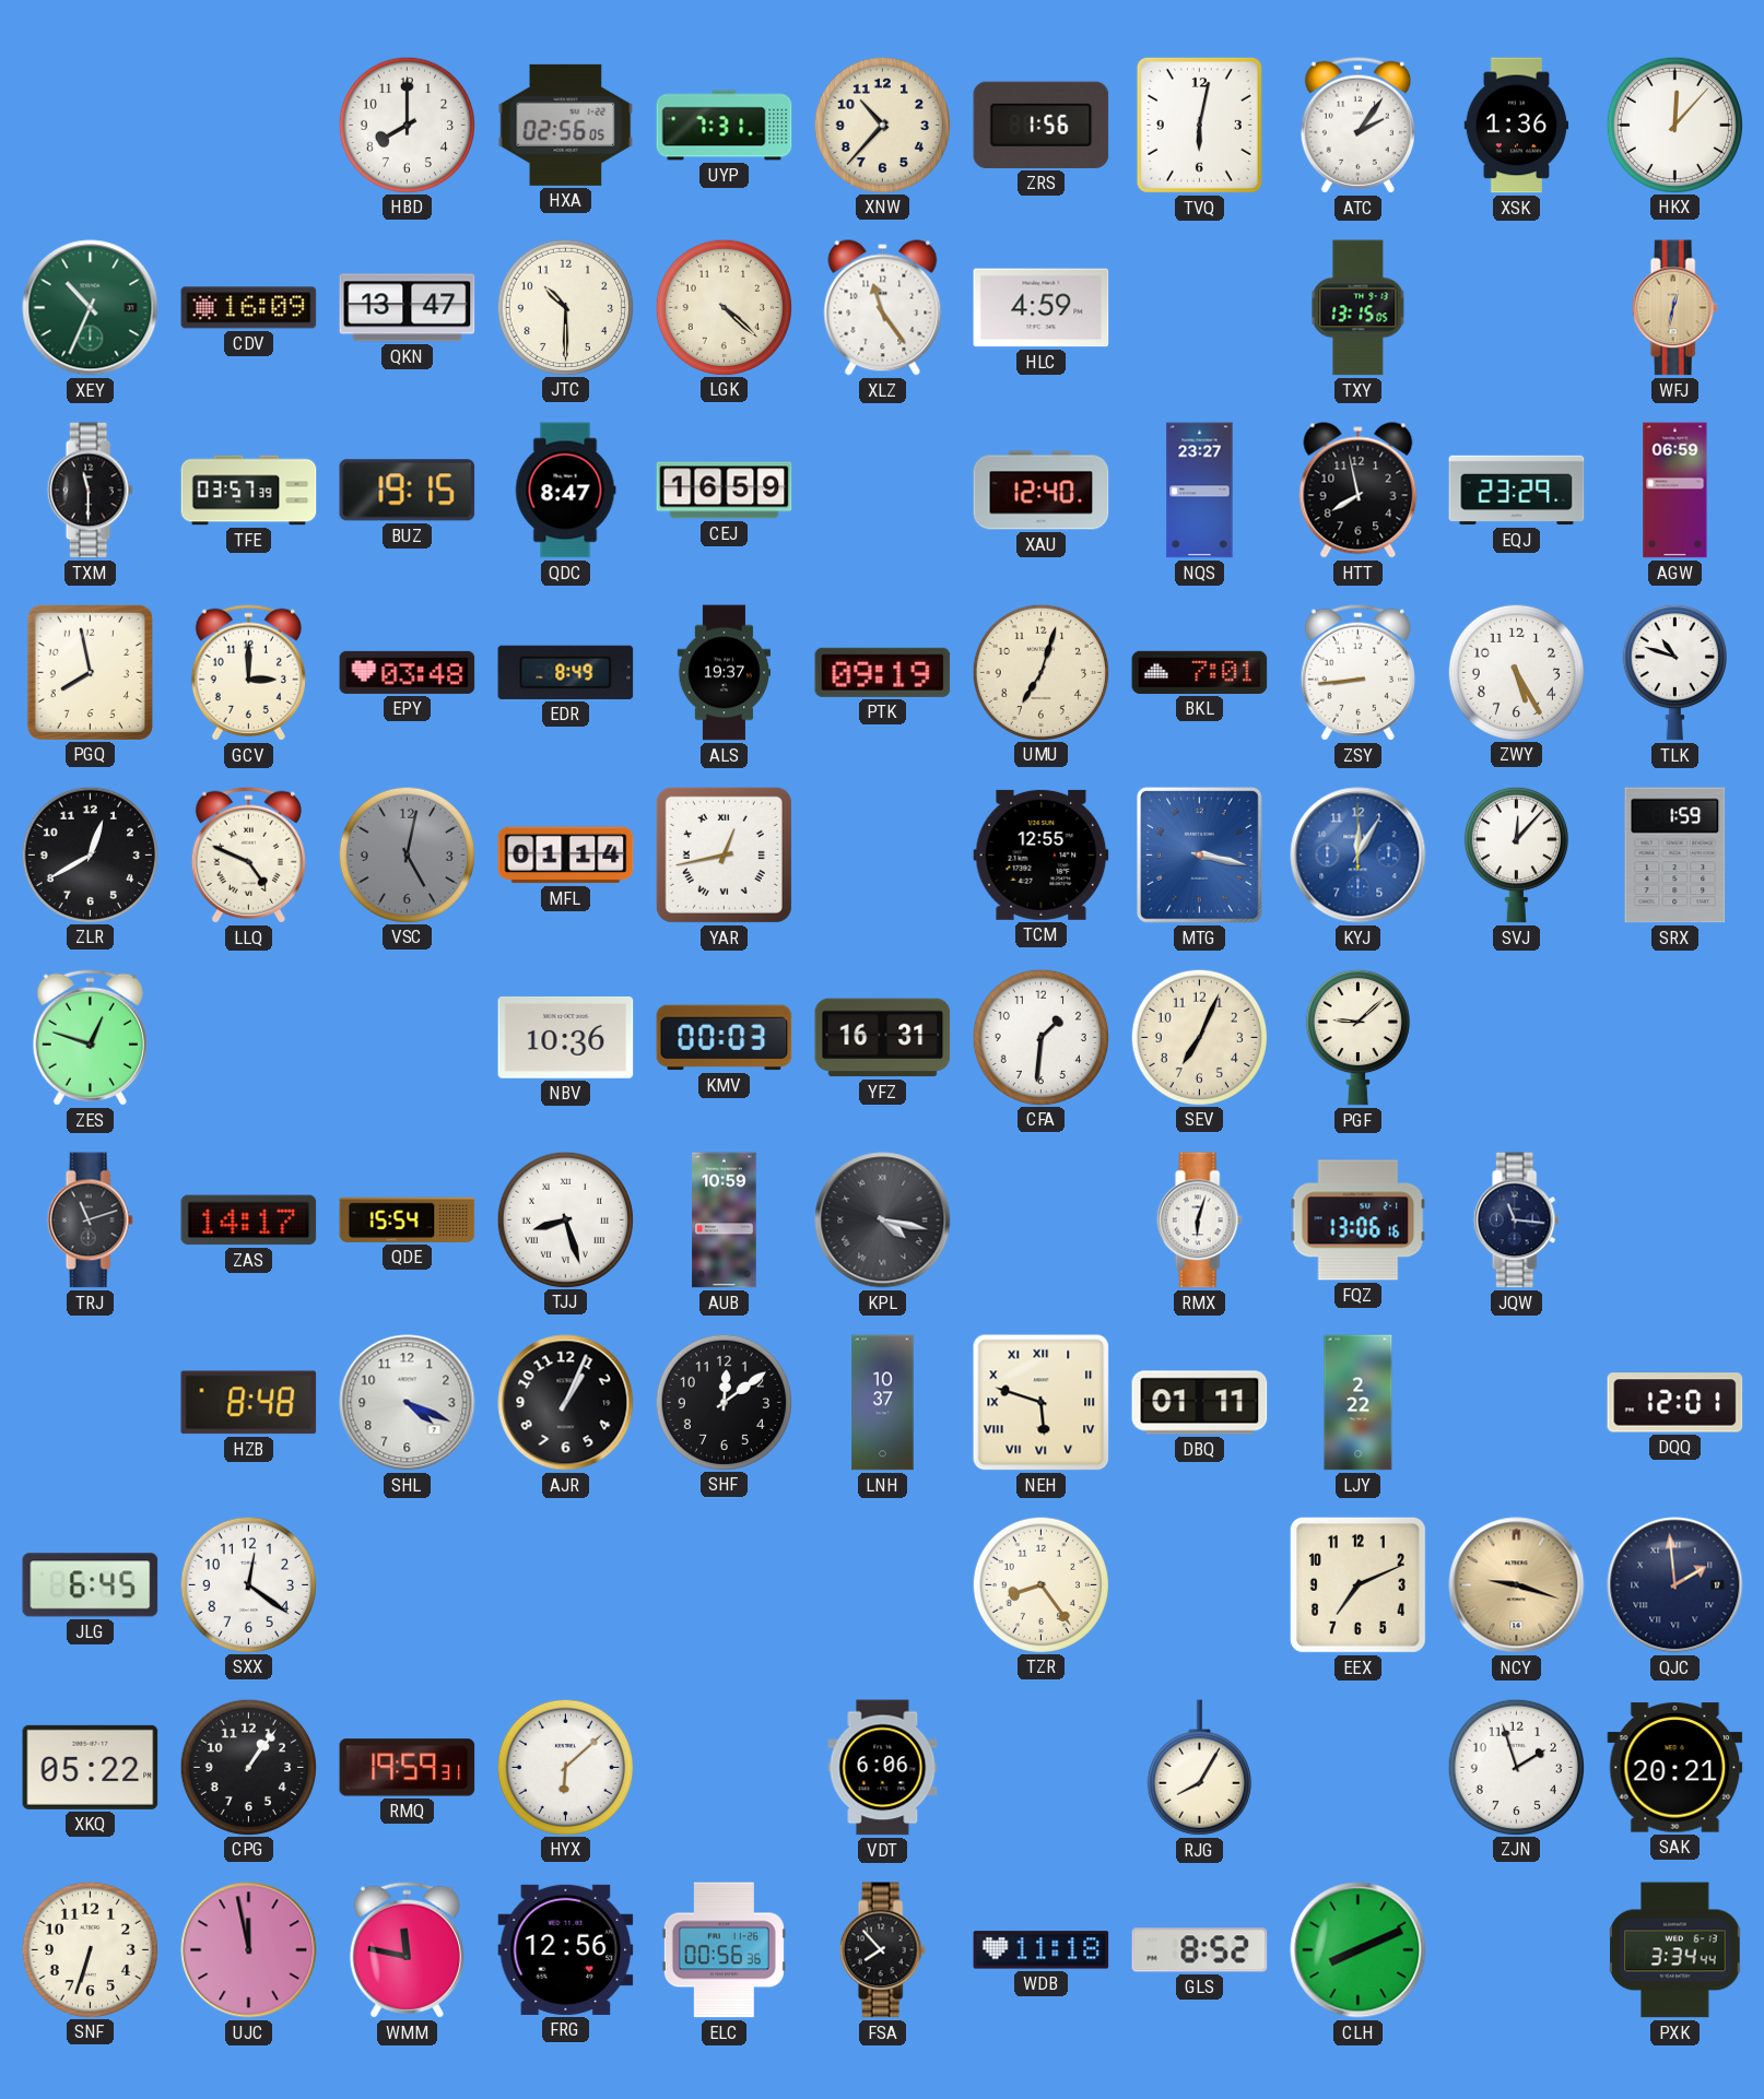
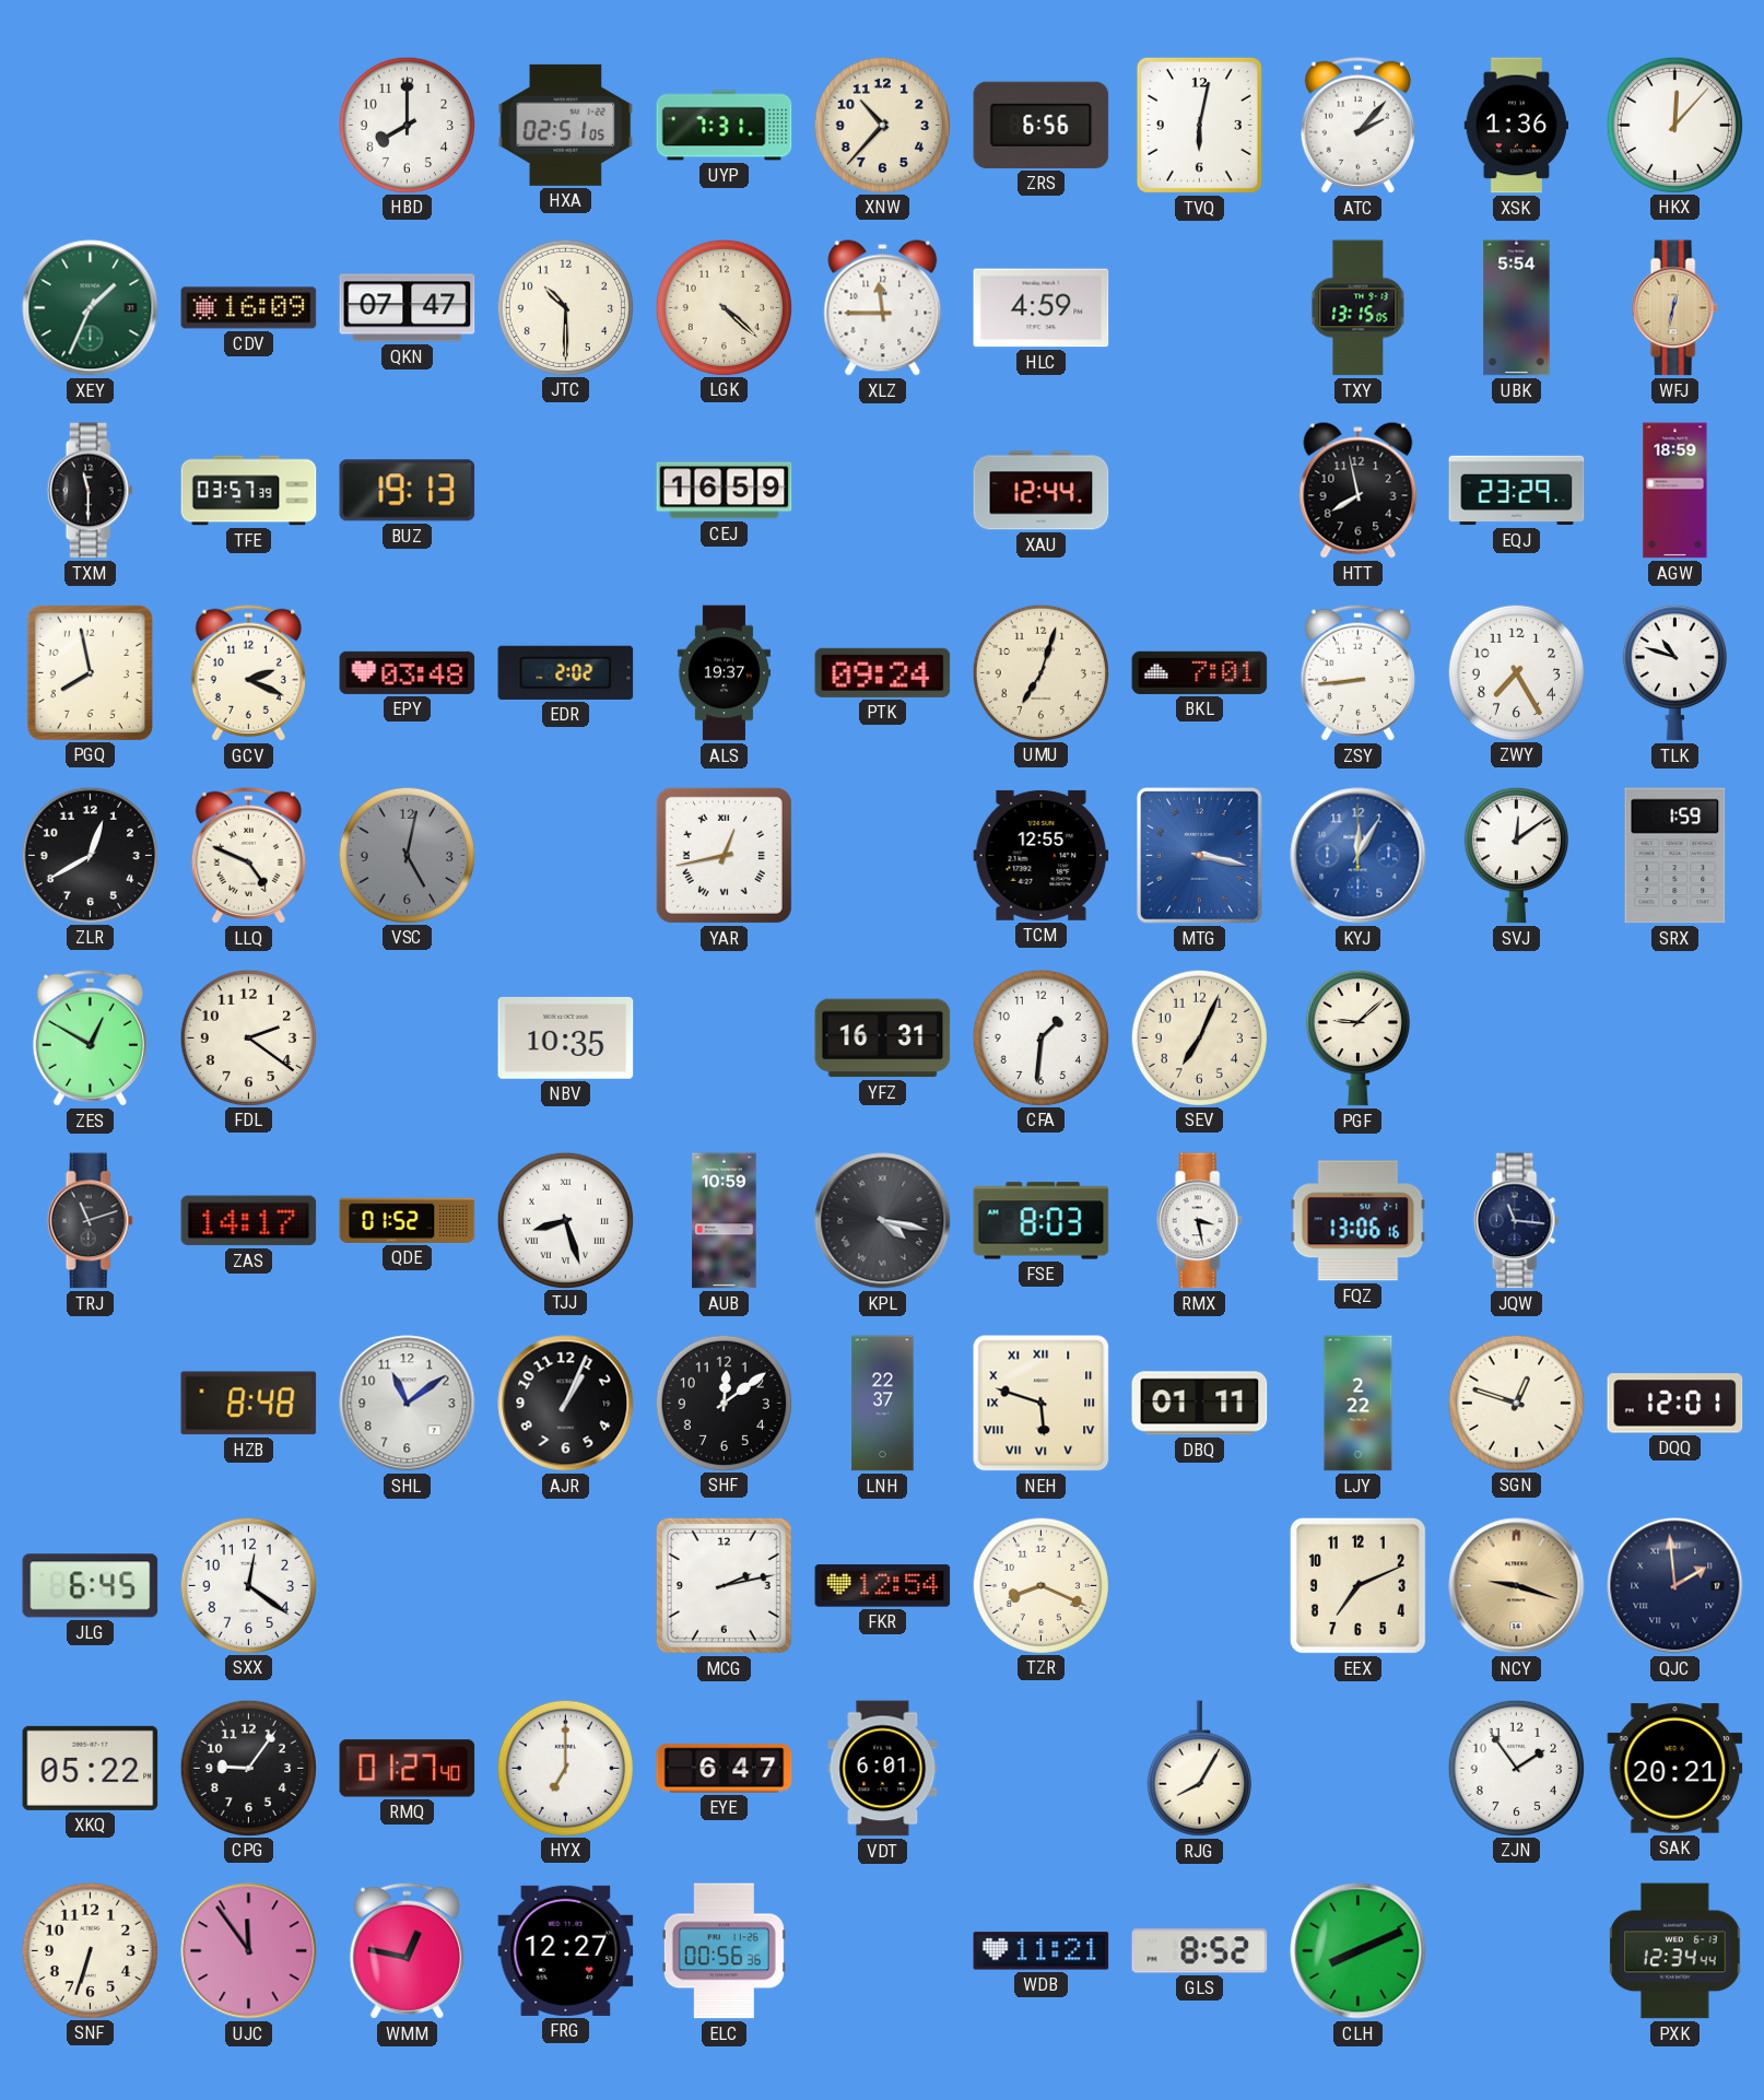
HXA: 02:56 -> 02:51 (566, 125)
ZRS: 1:56 -> 6:56 (1042, 125)
ATC: 2:06 -> 2:07 (1357, 125)
XEY: 10:34 -> 1:34 (91, 308)
QKN: 13:47 -> 07:47 (408, 308)
XLZ: 11:24 -> 11:45 (883, 308)
UBK: none -> 5:54 (1517, 308)
BUZ: 19:15 -> 19:13 (408, 491)
QDC: 8:47 -> none (565, 491)
XAU: 12:40 -> 12:44 (1042, 491)
NQS: 23:27 -> none (1200, 491)
AGW: 06:59 -> 18:59 (1675, 491)
GCV: 3:00 -> 2:19 (248, 672)
EDR: 8:49 -> 2:02 (566, 672)
PTK: 09:19 -> 09:24 (883, 672)
ZWY: 5:25 -> 7:25 (1516, 672)
MFL: 01:14 -> none (566, 856)
SVJ: 12:07 -> 12:09 (1516, 855)
ZES: 12:48 -> 12:50 (90, 1037)
FDL: none -> 2:21 (248, 1037)
NBV: 10:36 -> 10:35 (566, 1037)
KMV: 00:03 -> none (725, 1038)
QDE: 15:54 -> 01:52 (408, 1220)
FSE: none -> 8:03 (1042, 1221)
RMX: 6:03 -> 3:28 (1199, 1221)
SHL: 4:19 -> 11:09 (408, 1404)
LNH: 10:37 -> 22:37 (883, 1404)
SGN: none -> 12:48 (1516, 1403)
MCG: none -> 2:13 (724, 1585)
FKR: none -> 12:54 (883, 1586)
TZR: 8:24 -> 8:19 (1040, 1585)
CPG: 1:06 -> 9:06 (248, 1768)
RMQ: 19:59 -> 01:27 (408, 1769)
HYX: 6:08 -> 7:00 (565, 1768)
EYE: none -> 6:47 (725, 1769)
VDT: 6:06 -> 6:01 (883, 1769)
ZJN: 1:57 -> 1:54 (1516, 1768)
UJC: 11:58 -> 11:54 (249, 1951)
WMM: 11:47 -> 12:47 (407, 1950)
FRG: 12:56 -> 12:27 (566, 1950)
FSA: 7:53 -> none (882, 1950)
WDB: 11:18 -> 11:21 (1042, 1951)
PXK: 3:34 -> 12:34 (1675, 1951)
